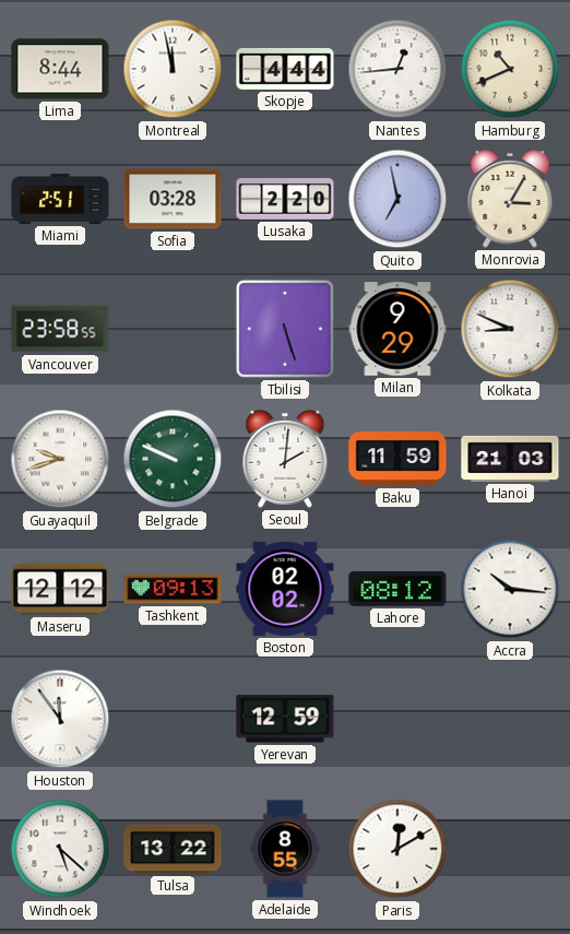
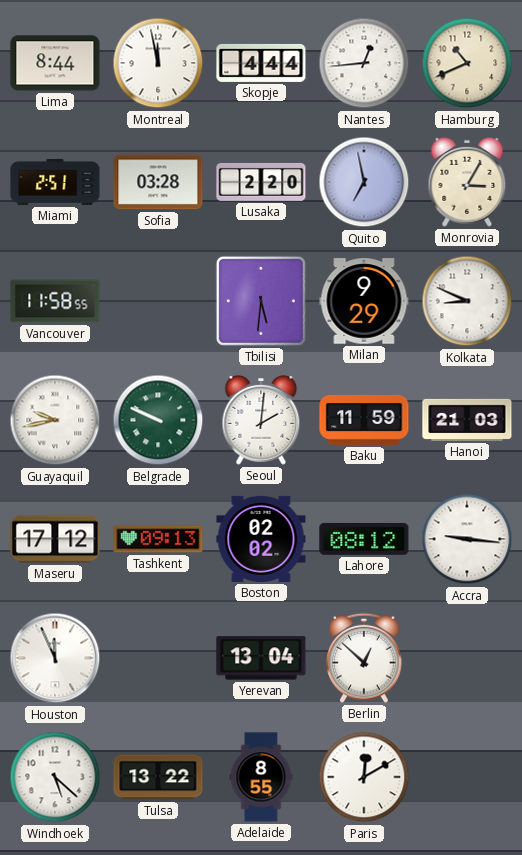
Vancouver: 23:58 -> 11:58 (55, 301)
Tbilisi: 5:27 -> 5:31 (261, 301)
Guayaquil: 9:42 -> 9:43 (55, 420)
Maseru: 12:12 -> 17:12 (55, 539)
Accra: 10:16 -> 9:16 (467, 539)
Houston: 11:54 -> 11:56 (55, 658)
Yerevan: 12:59 -> 13:04 (261, 658)
Berlin: none -> 12:52 (364, 658)
